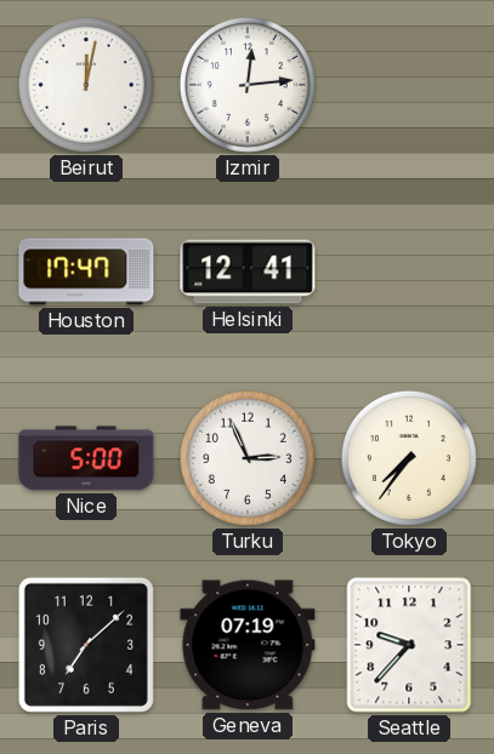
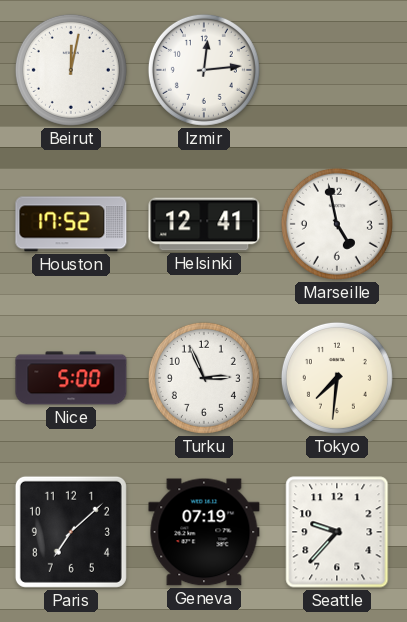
Houston: 17:47 -> 17:52 (71, 224)
Marseille: none -> 4:58 (337, 224)
Tokyo: 7:36 -> 7:31 (337, 378)
